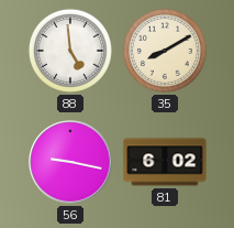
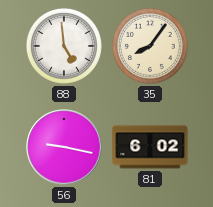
35: 8:10 -> 8:06 (150, 46)
